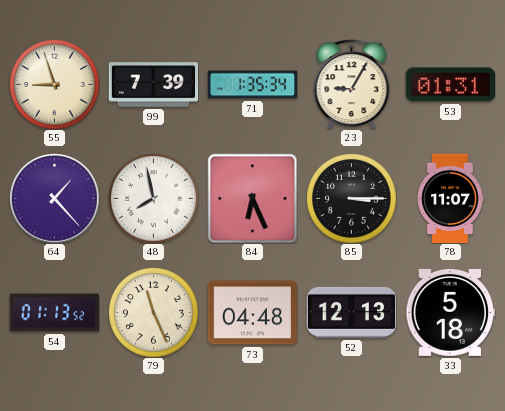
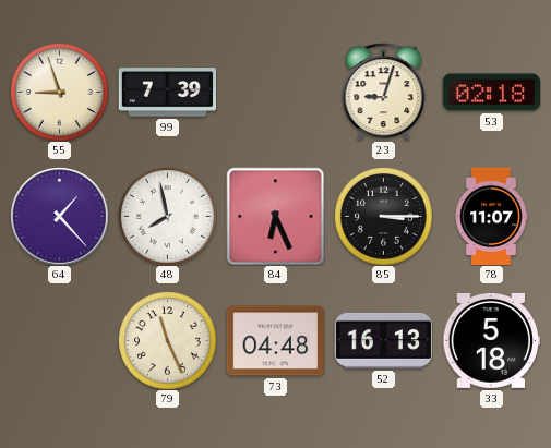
71: 1:35 -> none (252, 85)
23: 9:05 -> 9:03 (384, 92)
53: 01:31 -> 02:18 (491, 93)
54: 01:13 -> none (54, 313)
52: 12:13 -> 16:13 (383, 340)
